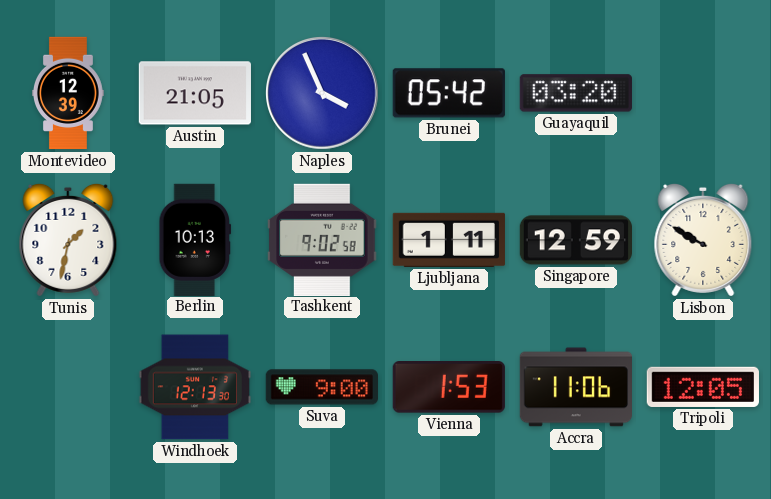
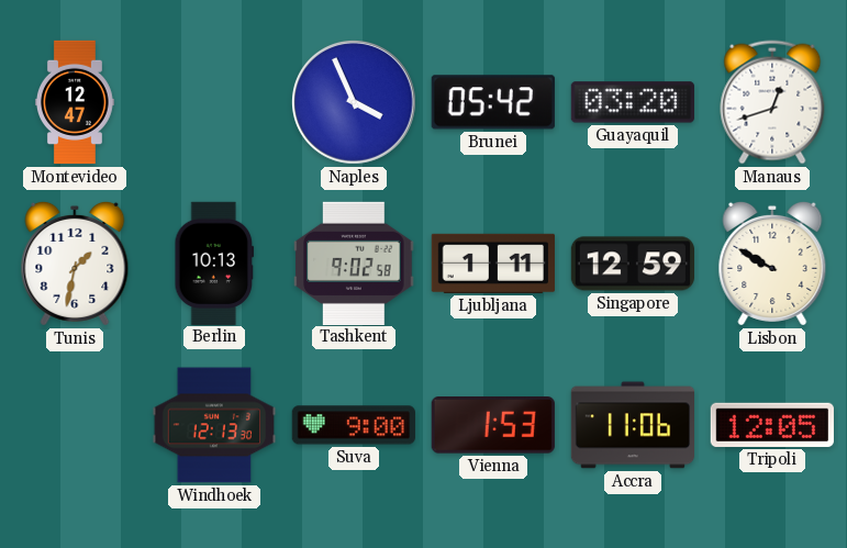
Montevideo: 12:39 -> 12:47 (76, 102)
Austin: 21:05 -> none (195, 93)
Manaus: none -> 12:42 (772, 102)
